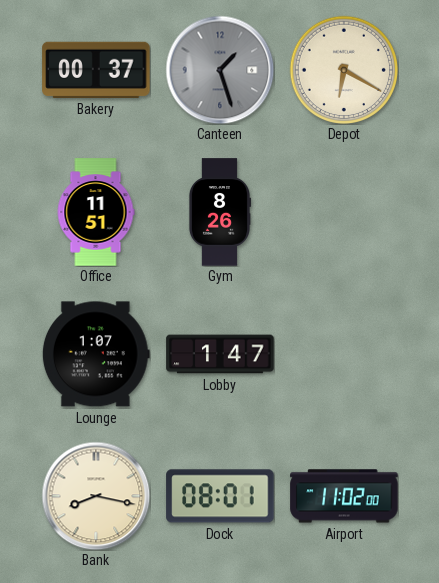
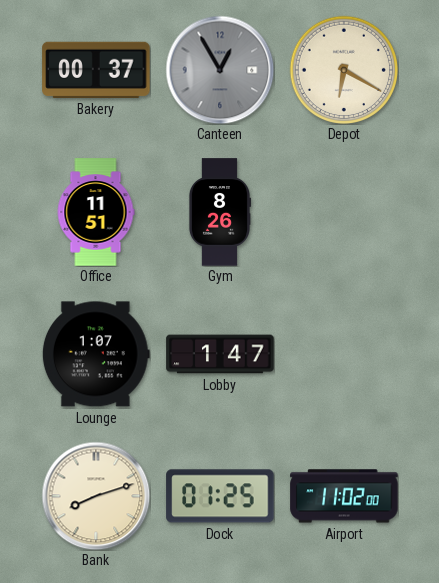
Canteen: 1:27 -> 12:55 (220, 70)
Bank: 8:17 -> 8:12 (96, 496)
Dock: 08:01 -> 01:25 (220, 496)
